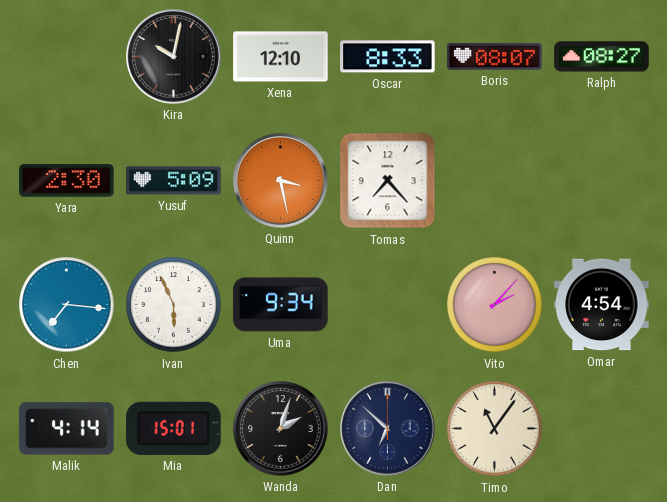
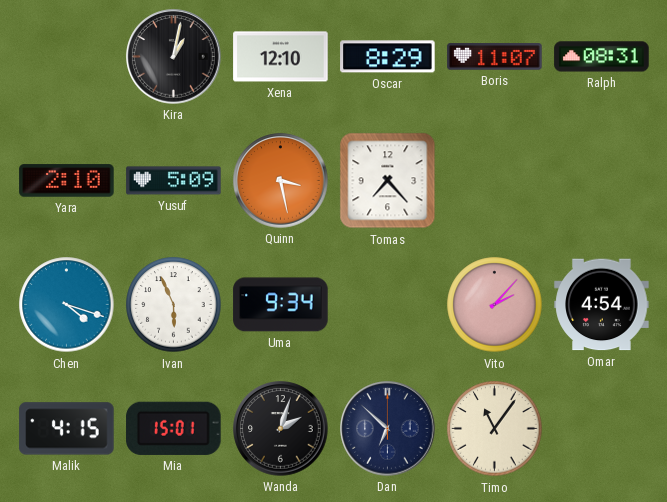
Kira: 10:02 -> 1:02 (174, 57)
Oscar: 8:33 -> 8:29 (388, 57)
Boris: 08:07 -> 11:07 (495, 57)
Ralph: 08:27 -> 08:31 (602, 57)
Yara: 2:30 -> 2:10 (67, 181)
Chen: 7:16 -> 4:18 (67, 305)
Malik: 4:14 -> 4:15 (67, 429)
